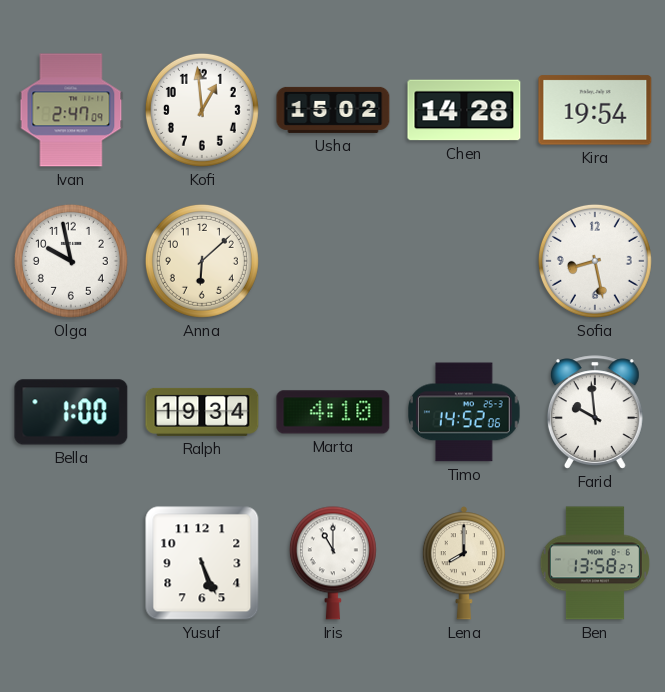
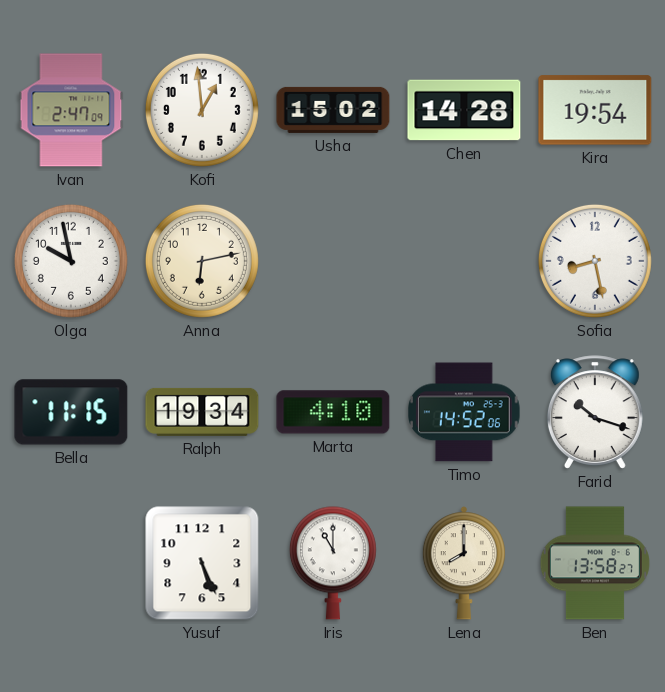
Anna: 6:08 -> 6:13 (202, 261)
Bella: 1:00 -> 11:15 (71, 412)
Farid: 9:59 -> 10:18 (595, 412)
